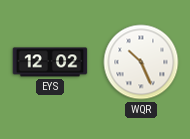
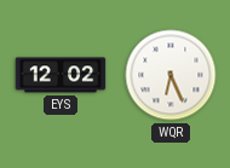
WQR: 10:26 -> 6:26 (171, 75)
